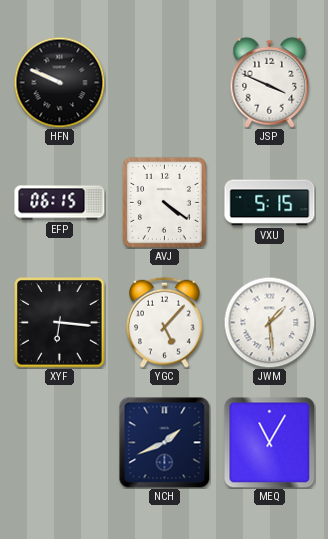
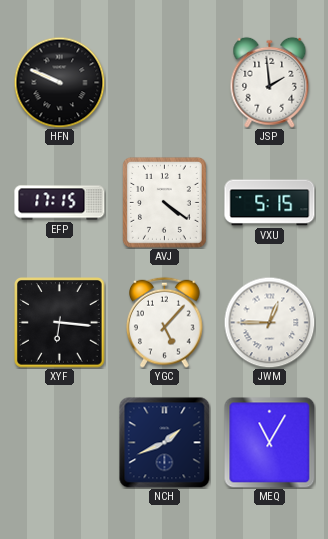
JSP: 3:49 -> 1:59 (270, 82)
EFP: 06:15 -> 17:15 (60, 203)
JWM: 1:29 -> 12:45 (269, 322)
